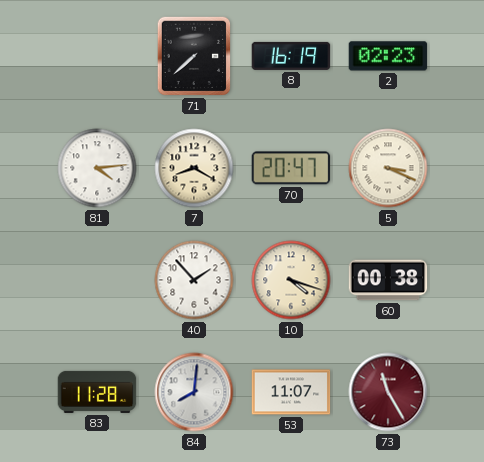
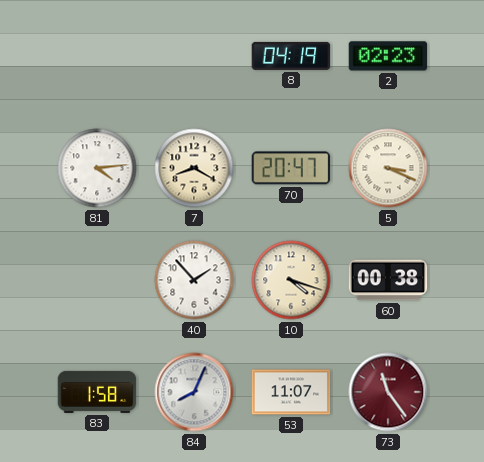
71: 7:38 -> none (194, 56)
8: 16:19 -> 04:19 (291, 56)
83: 11:28 -> 1:58 (97, 392)
84: 8:01 -> 8:04 (194, 392)
73: 11:25 -> 11:24 (388, 392)
